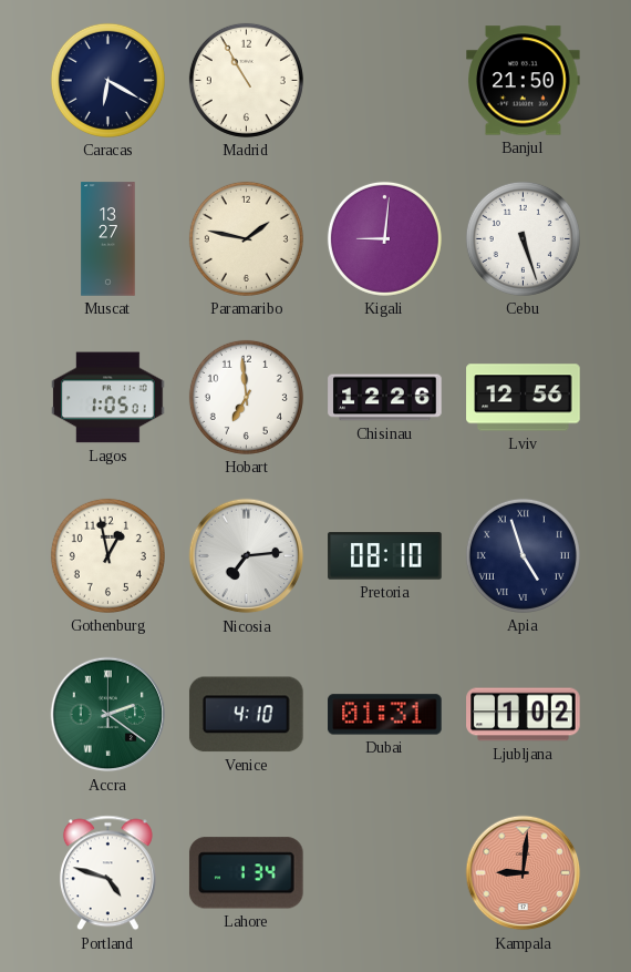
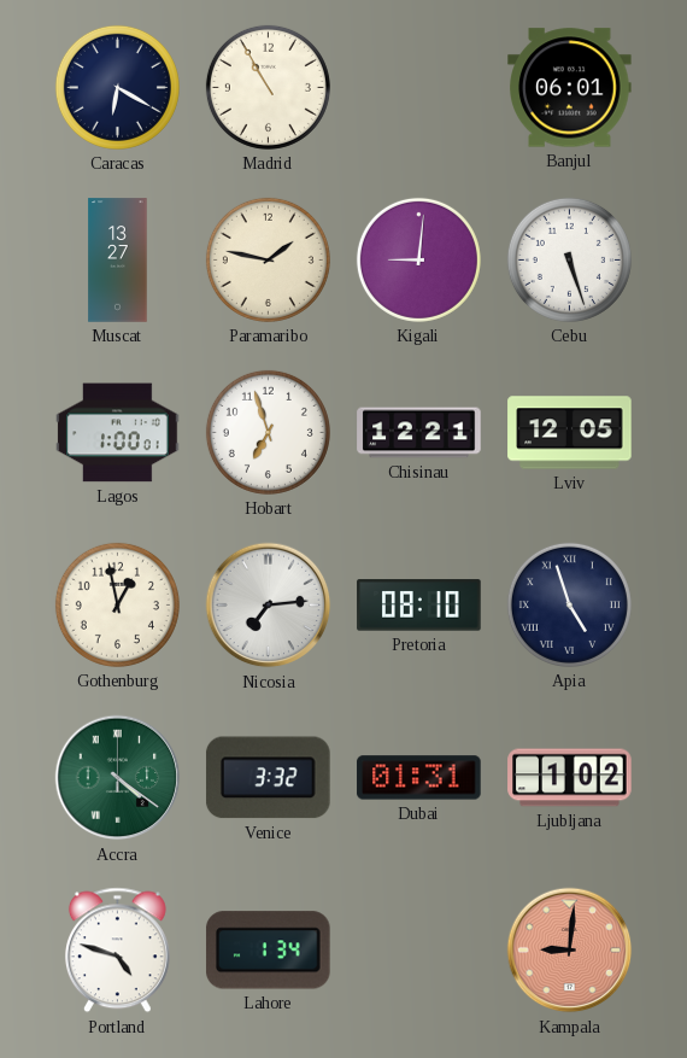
Banjul: 21:50 -> 06:01 (570, 88)
Lagos: 1:05 -> 1:00 (118, 433)
Hobart: 6:59 -> 6:57 (268, 432)
Chisinau: 12:26 -> 12:21 (419, 433)
Lviv: 12:56 -> 12:05 (570, 433)
Accra: 2:21 -> 4:21 (118, 778)
Venice: 4:10 -> 3:32 (268, 778)
